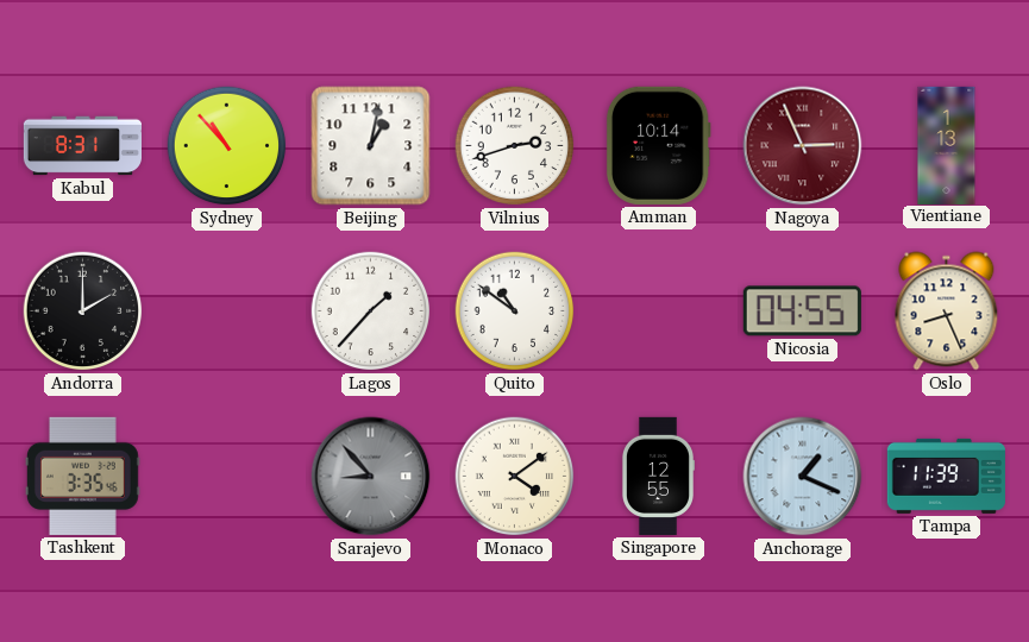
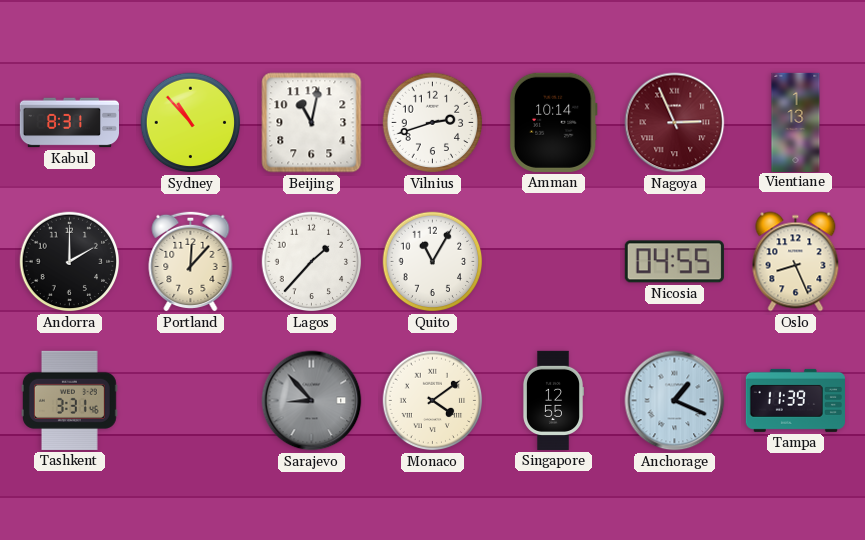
Beijing: 1:02 -> 11:02 (312, 123)
Portland: none -> 12:07 (191, 261)
Quito: 10:51 -> 11:05 (433, 262)
Tashkent: 3:35 -> 3:31 (69, 400)
